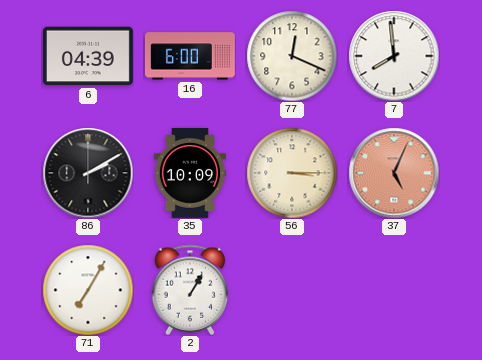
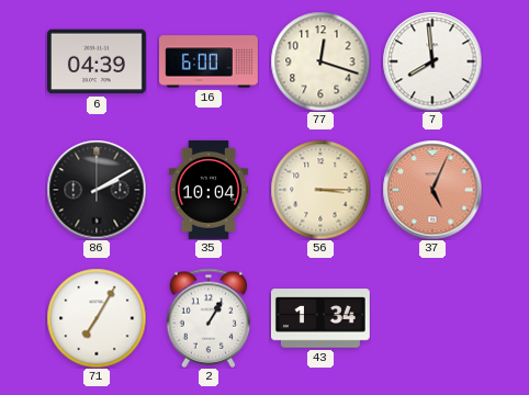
77: 12:19 -> 12:18 (320, 61)
35: 10:09 -> 10:04 (209, 190)
43: none -> 1:34 (320, 318)
